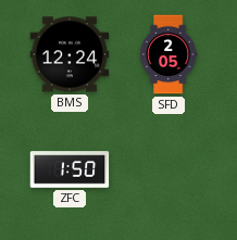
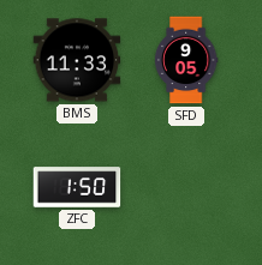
BMS: 12:24 -> 11:33 (77, 60)
SFD: 2:05 -> 9:05 (186, 60)
